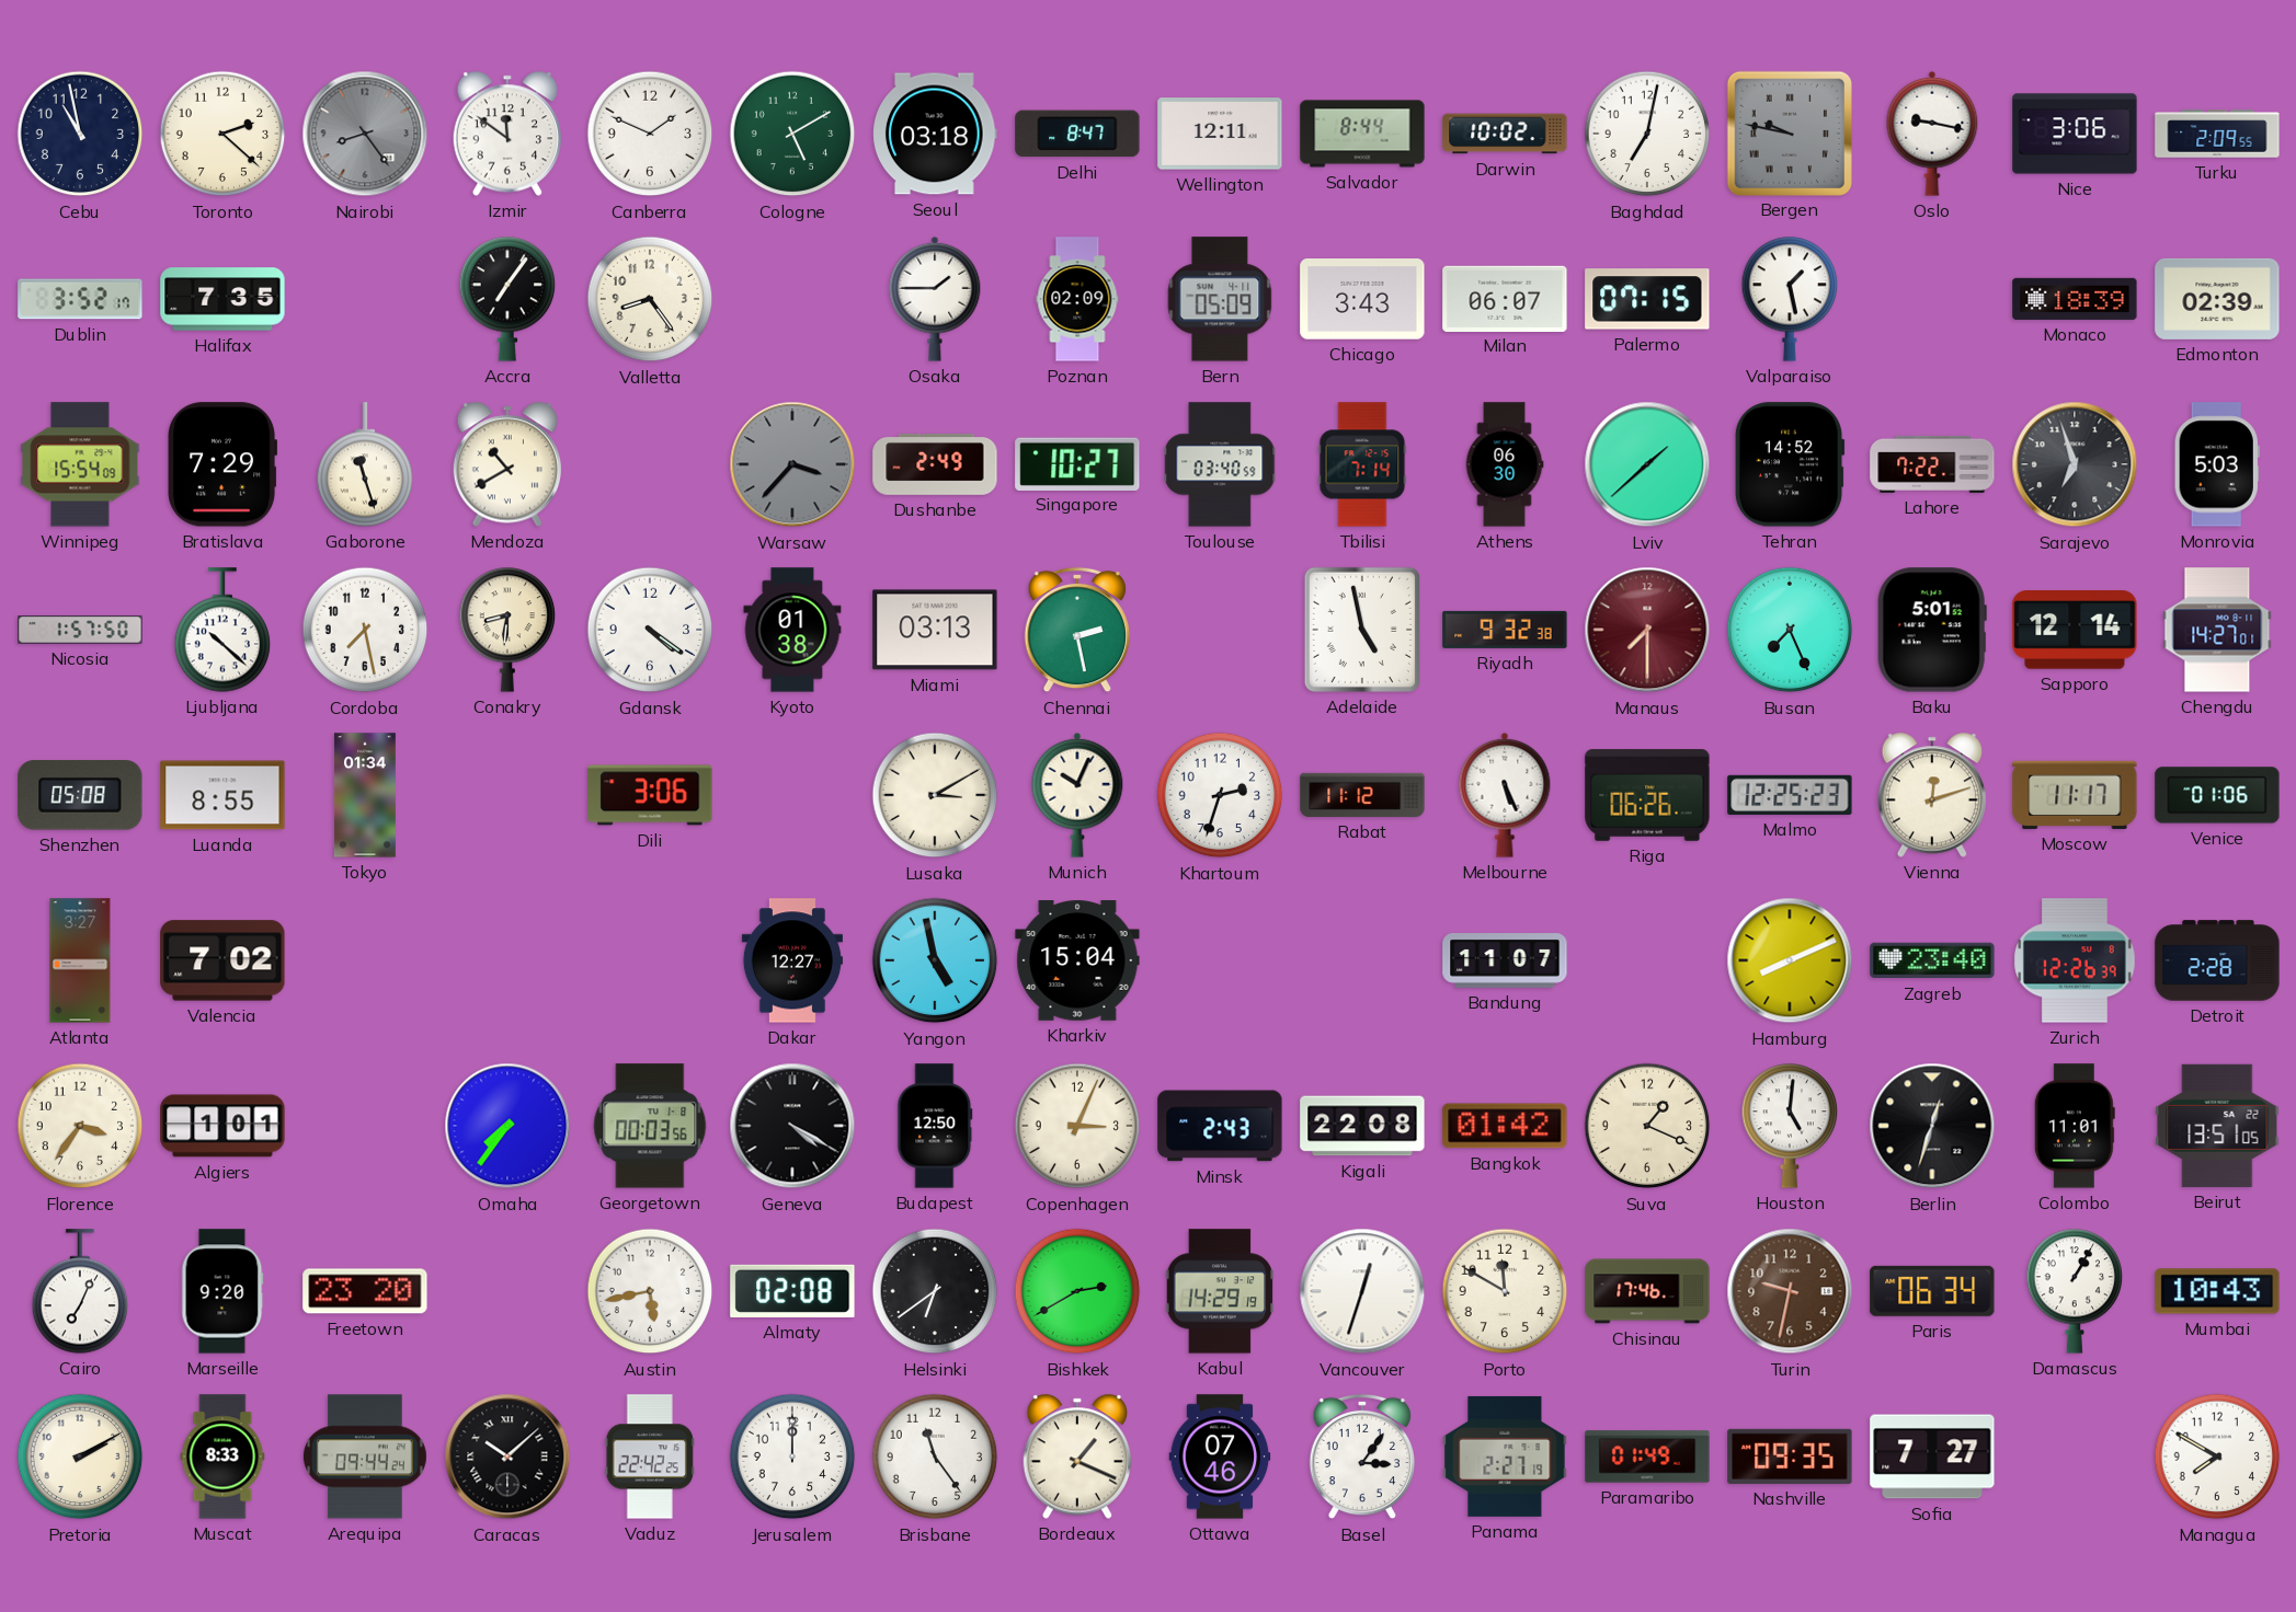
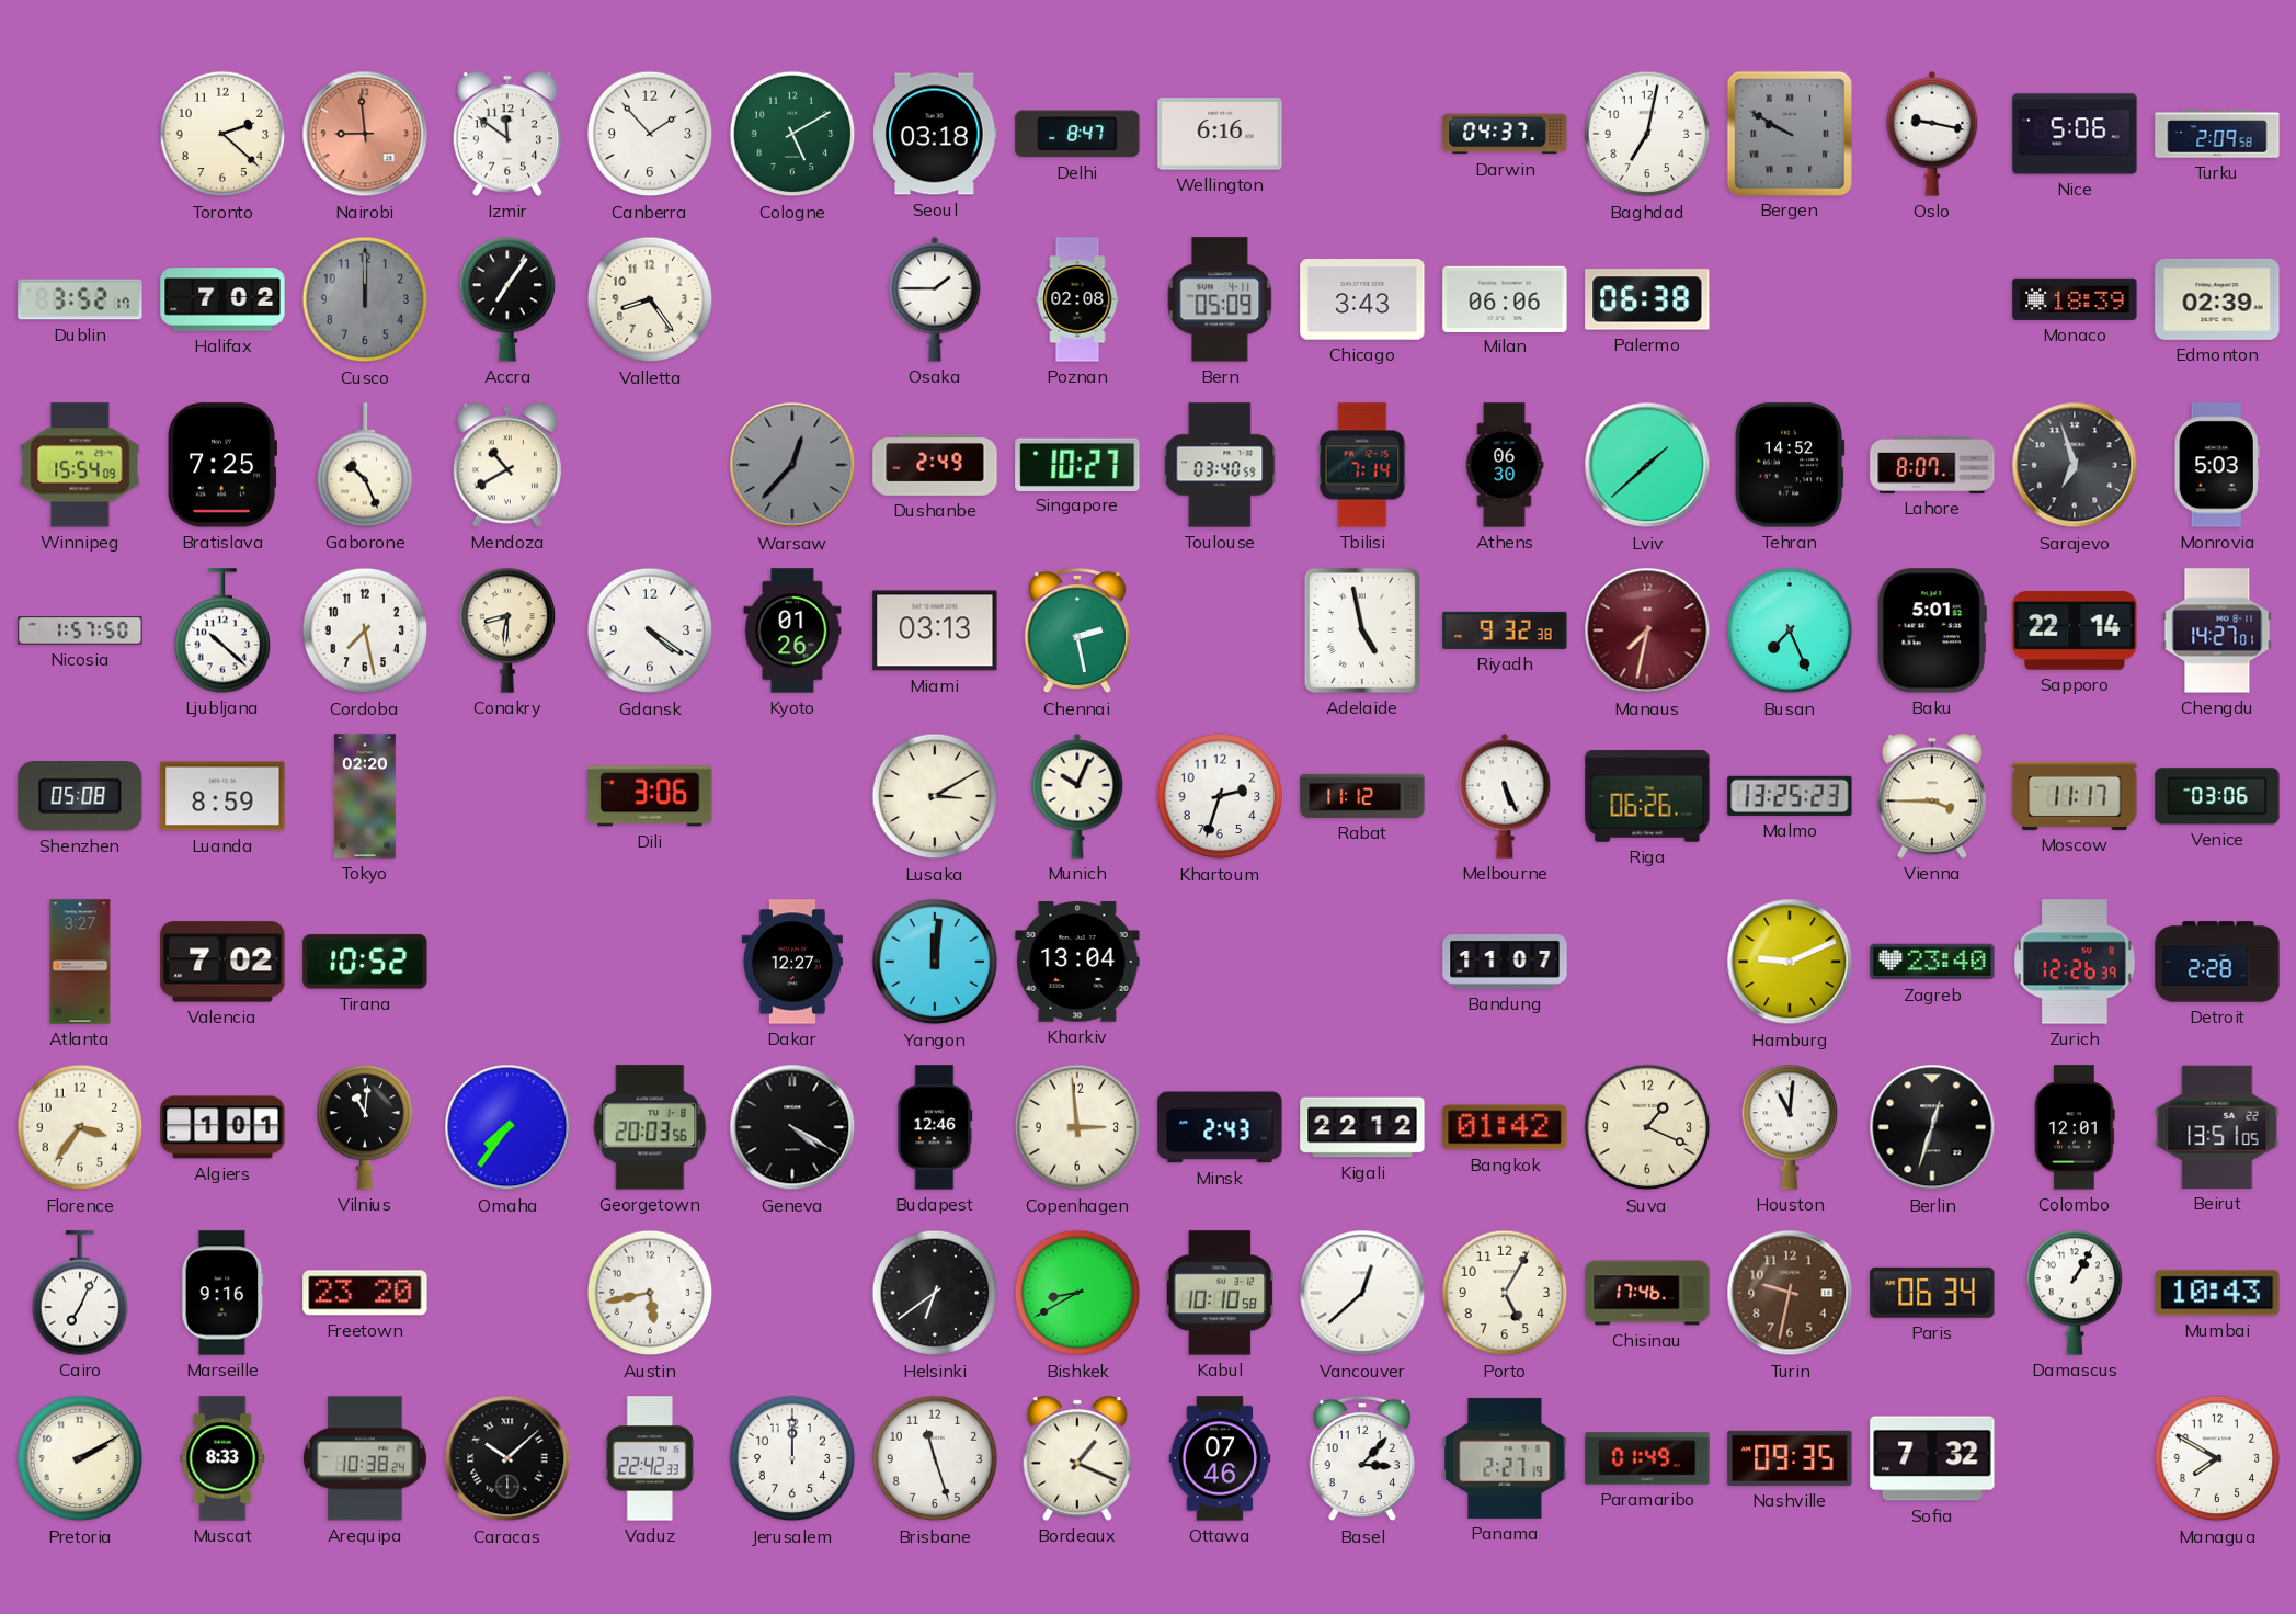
Cebu: 10:58 -> none (80, 134)
Nairobi: 8:24 -> 8:59 (365, 134)
Nairobi dial: grey -> salmon (365, 134)
Canberra: 1:49 -> 1:53 (650, 134)
Wellington: 12:11 -> 6:16 (1220, 134)
Salvador: 8:44 -> none (1362, 134)
Darwin: 10:02 -> 04:37 (1505, 134)
Bergen: 9:47 -> 9:50 (1789, 133)
Nice: 3:06 -> 5:06 (2075, 134)
Turku: 2:09:55 -> 2:09:58 (2217, 134)
Halifax: 7:35 -> 7:02 (222, 299)
Cusco: none -> 12:00 (365, 299)
Poznan: 02:09 -> 02:08 (1077, 299)
Milan: 06:07 -> 06:06 (1505, 298)
Palermo: 07:15 -> 06:38 (1647, 299)
Valparaiso: 1:28 -> none (1790, 299)
Bratislava: 7:29 -> 7:25 (224, 465)
Gaborone: 11:27 -> 10:26 (365, 465)
Warsaw: 3:37 -> 12:37 (792, 465)
Lahore: 7:22 -> 8:07 (1932, 465)
Kyoto: 01:38 -> 01:26 (792, 630)
Manaus: 7:30 -> 7:32 (1647, 630)
Sapporo: 12:14 -> 22:14 (2075, 632)
Luanda: 8:55 -> 8:59 (222, 796)
Tokyo: 01:34 -> 02:20 (365, 796)
Malmo: 12:25 -> 13:25 (1790, 796)
Vienna: 12:12 -> 3:45 (1931, 796)
Venice: 01:06 -> 03:06 (2217, 796)
Tirana: none -> 10:52 (365, 962)
Yangon: 4:58 -> 12:01 (935, 962)
Kharkiv: 15:04 -> 13:04 (1077, 962)
Hamburg: 8:11 -> 9:11 (1790, 962)
Vilnius: none -> 11:01 (365, 1127)
Georgetown: 00:03 -> 20:03 (650, 1127)
Budapest: 12:50 -> 12:46 (935, 1127)
Copenhagen: 3:04 -> 2:59 (1077, 1127)
Kigali: 22:08 -> 22:12 (1362, 1127)
Houston: 5:01 -> 11:01 (1790, 1127)
Colombo: 11:01 -> 12:01 (2075, 1127)
Marseille: 9:20 -> 9:16 (222, 1293)
Almaty: 02:08 -> none (792, 1291)
Bishkek: 2:40 -> 8:40 (1077, 1293)
Kabul: 14:29 -> 10:10 (1220, 1293)
Vancouver: 12:33 -> 12:38 (1362, 1293)
Porto: 11:50 -> 5:05 (1505, 1293)
Arequipa: 09:44 -> 10:38 (365, 1458)
Vaduz: 22:42:25 -> 22:42:33 (650, 1458)
Brisbane: 11:24 -> 11:27 (935, 1458)
Basel: 3:06 -> 3:07 (1361, 1458)
Sofia: 7:27 -> 7:32 (1932, 1458)
